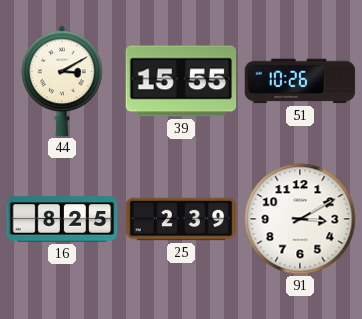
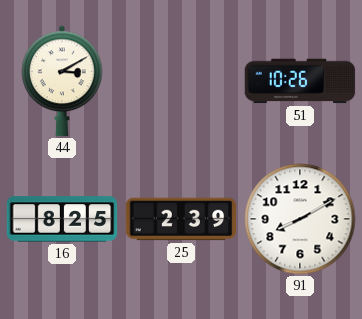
39: 15:55 -> none (181, 81)
91: 3:10 -> 8:10 (300, 219)
